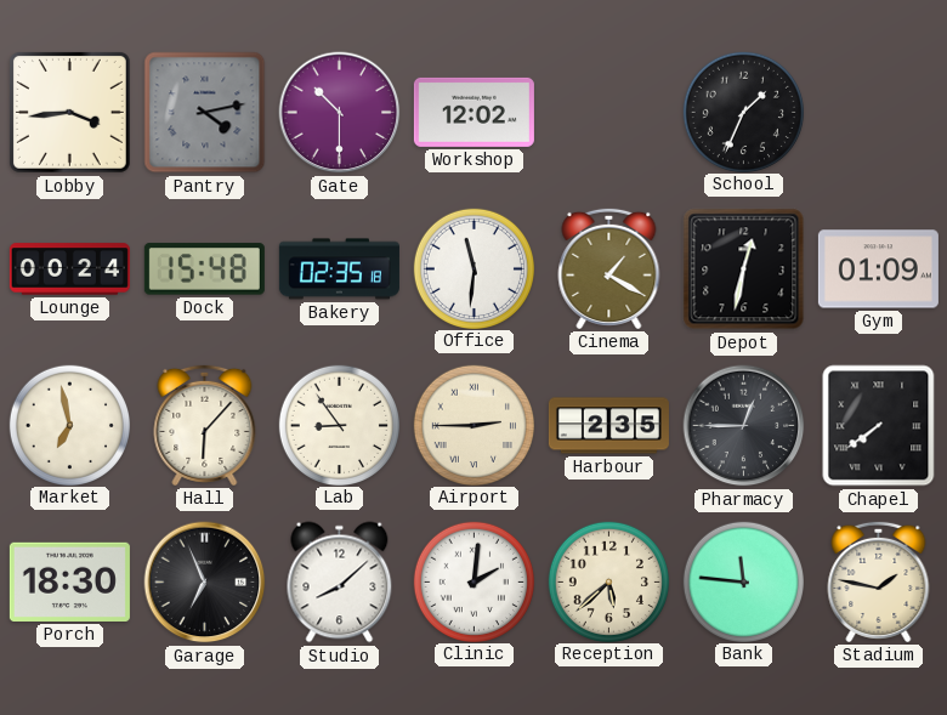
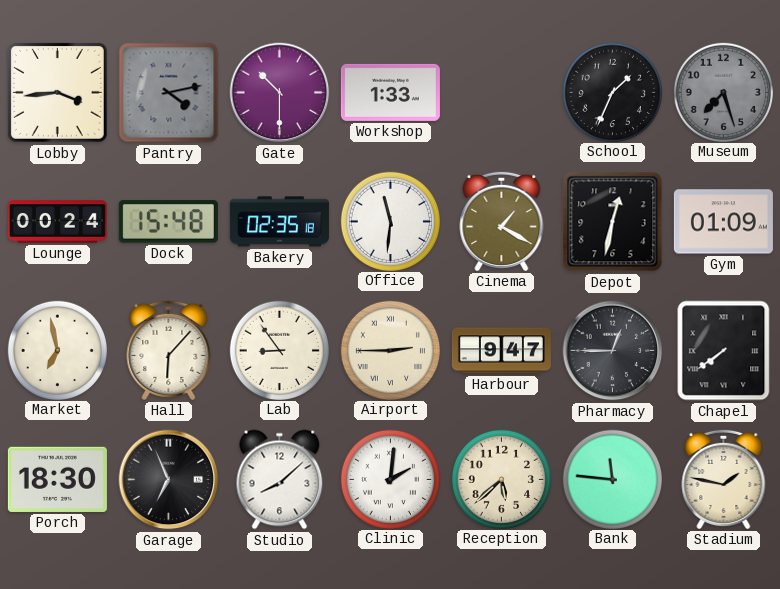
Workshop: 12:02 -> 1:33 (390, 92)
Museum: none -> 7:27 (723, 92)
Harbour: 2:35 -> 9:47 (501, 351)
